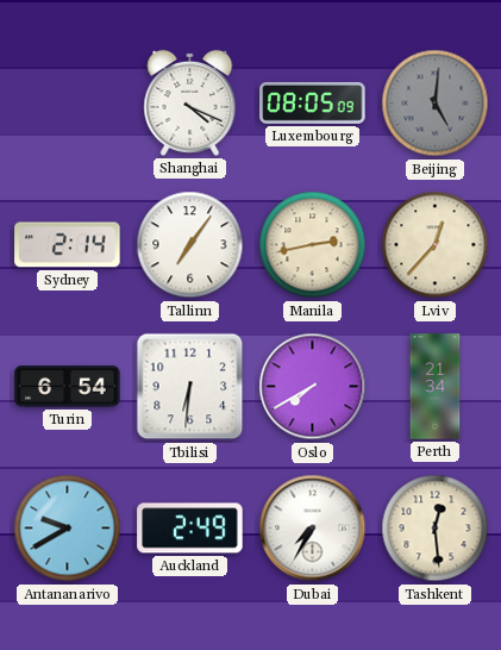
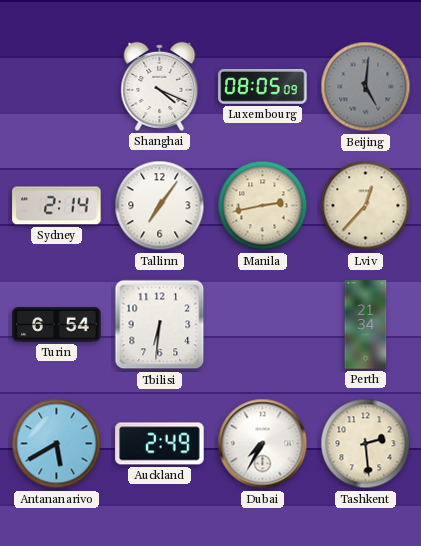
Oslo: 7:40 -> none (313, 387)
Antananarivo: 9:40 -> 5:40 (57, 444)
Tashkent: 12:29 -> 2:29 (366, 444)
